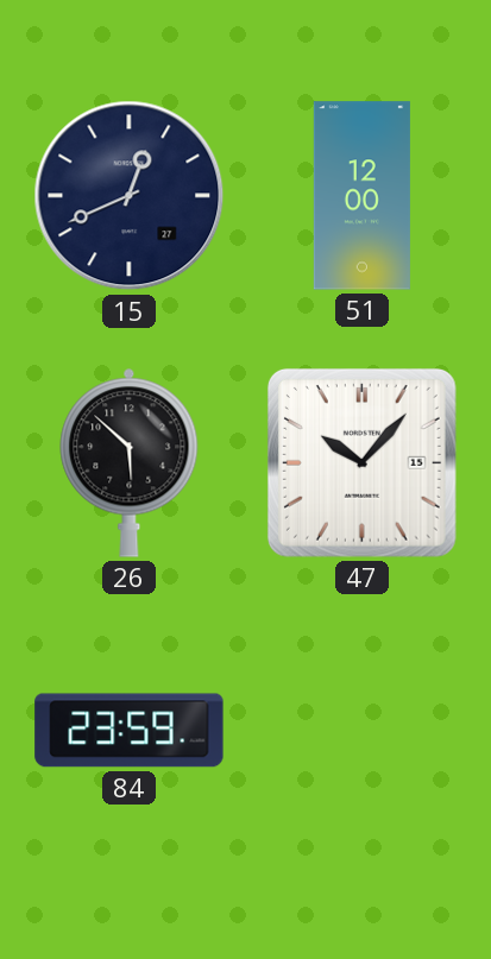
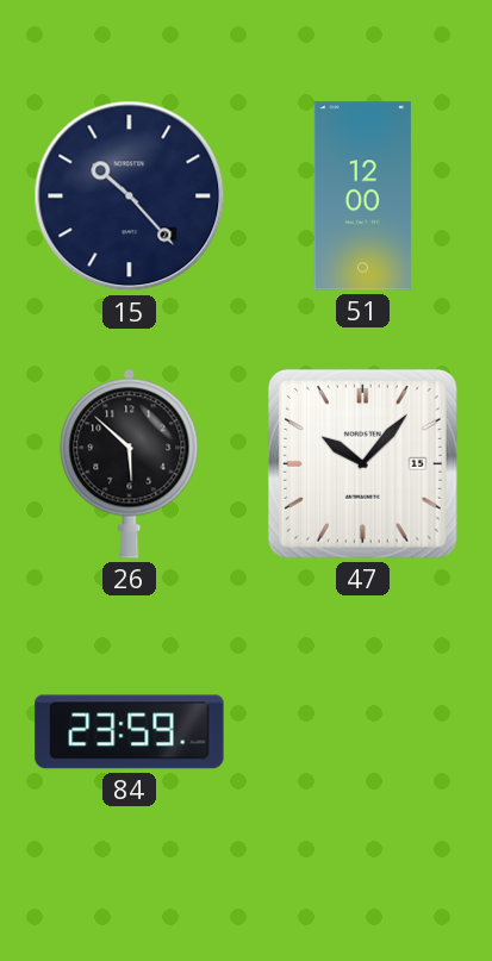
15: 12:41 -> 10:23 (130, 196)
